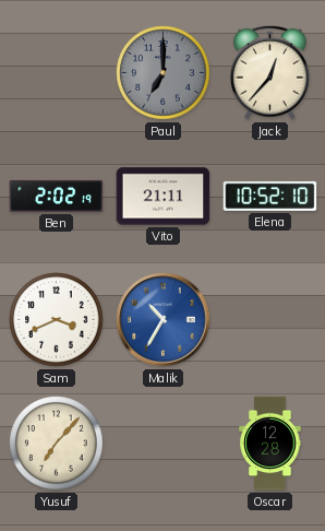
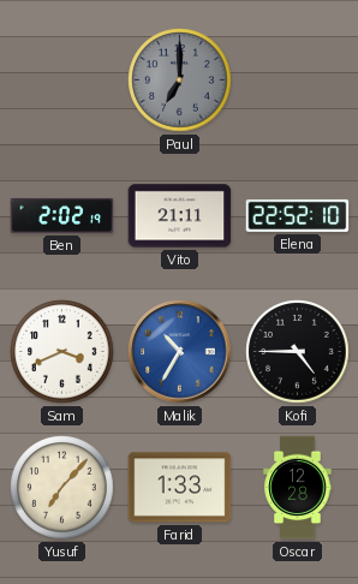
Jack: 12:37 -> none (269, 72)
Elena: 10:52 -> 22:52 (298, 215)
Kofi: none -> 4:45 (298, 352)
Farid: none -> 1:33 (180, 488)
